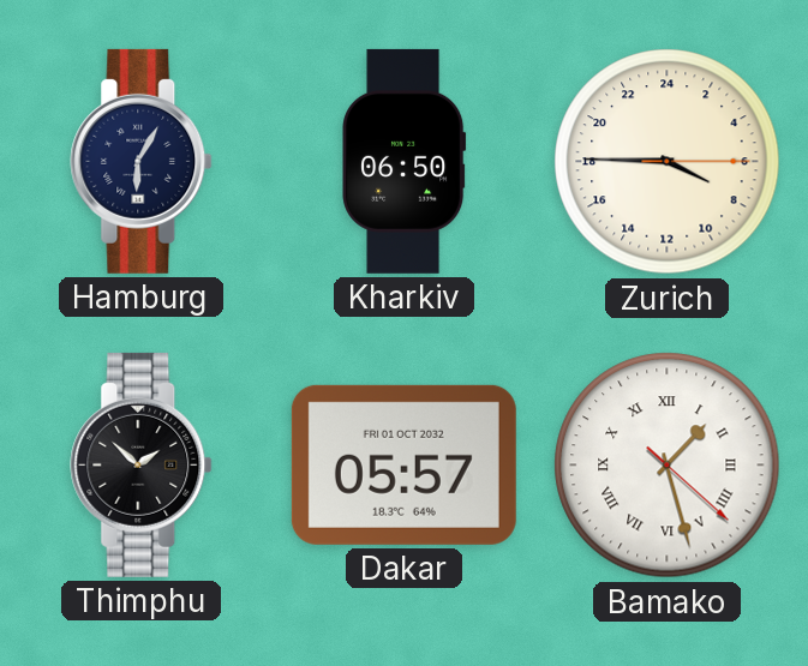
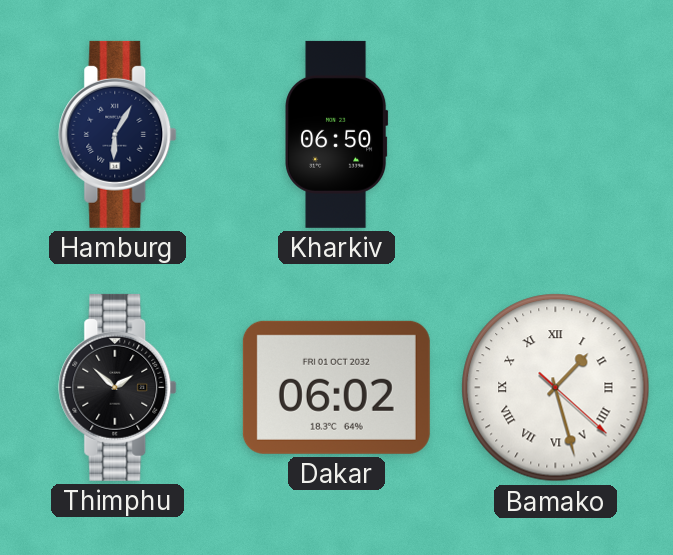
Zurich: 7:45 -> none (668, 162)
Dakar: 05:57 -> 06:02 (336, 387)
